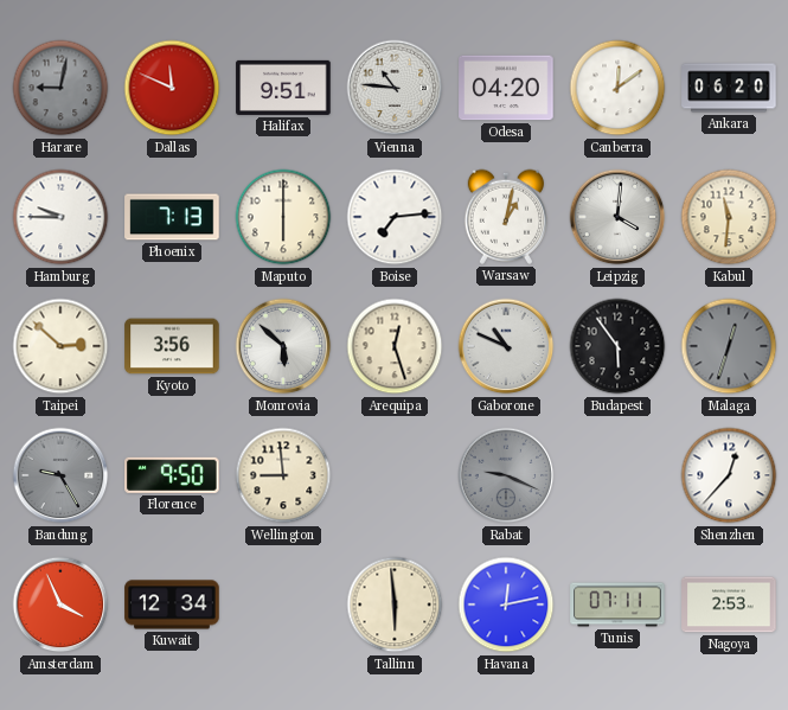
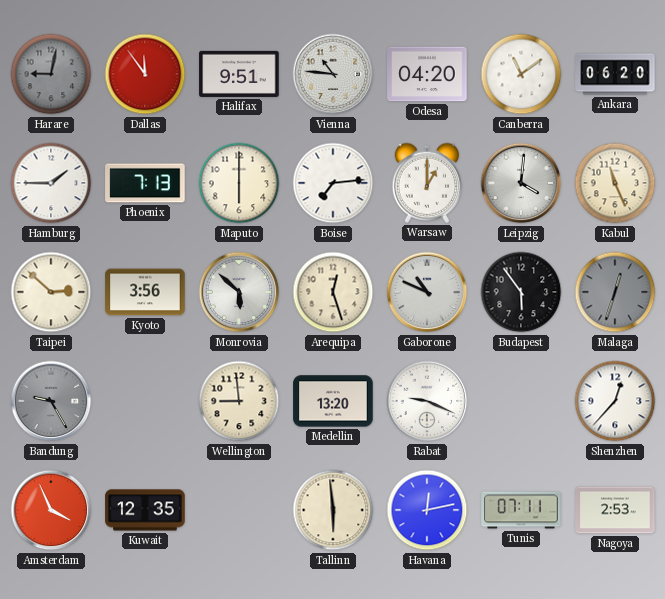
Dallas: 11:49 -> 11:54 (145, 74)
Canberra: 12:09 -> 11:09 (521, 74)
Hamburg: 9:45 -> 1:45 (51, 183)
Warsaw: 1:02 -> 1:00 (426, 183)
Kabul: 11:31 -> 11:26 (615, 183)
Florence: 9:50 -> none (172, 475)
Medellin: none -> 13:20 (333, 401)
Rabat dial: grey -> white (427, 401)
Kuwait: 12:34 -> 12:35 (145, 510)
